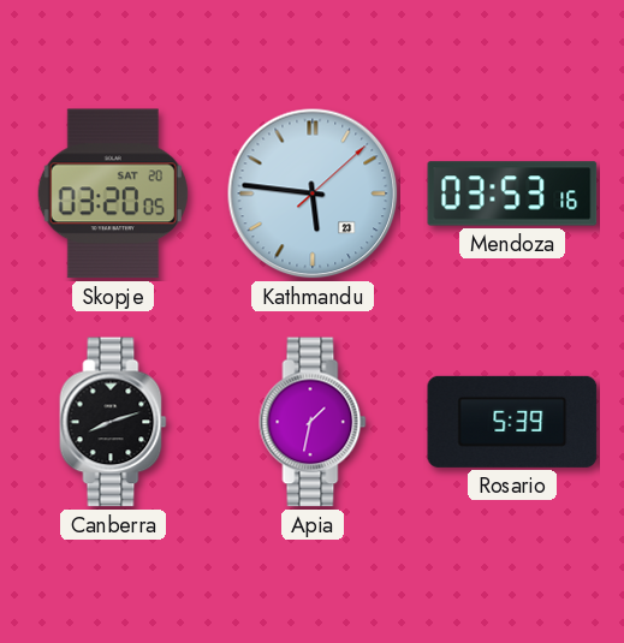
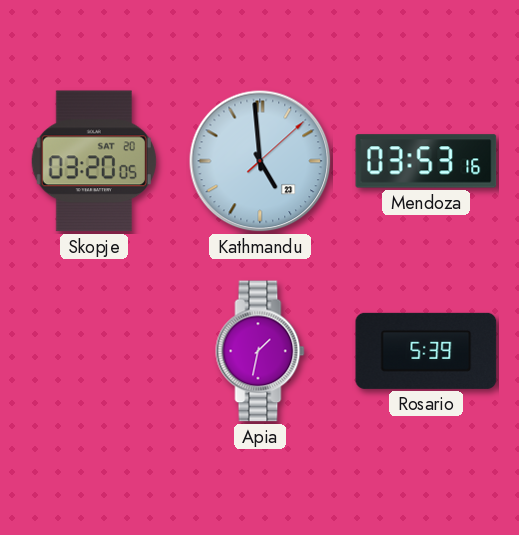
Kathmandu: 5:46 -> 4:59 (260, 161)
Canberra: 8:12 -> none (113, 422)
